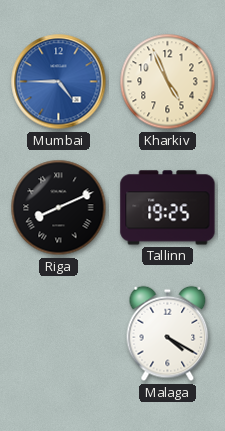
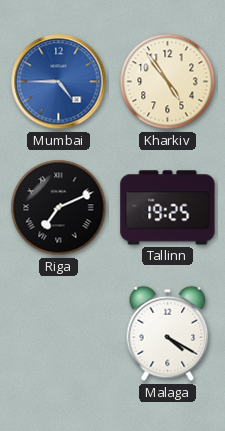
Kharkiv: 4:56 -> 4:54 (168, 82)
Riga: 8:11 -> 7:11 (59, 208)
